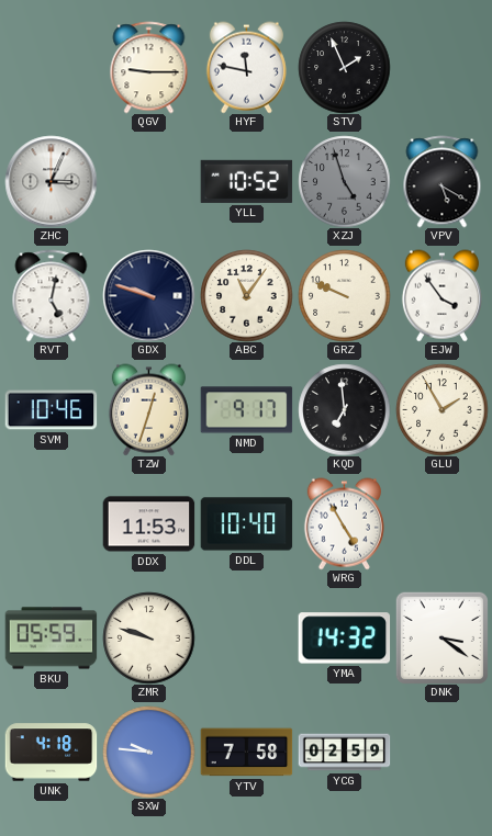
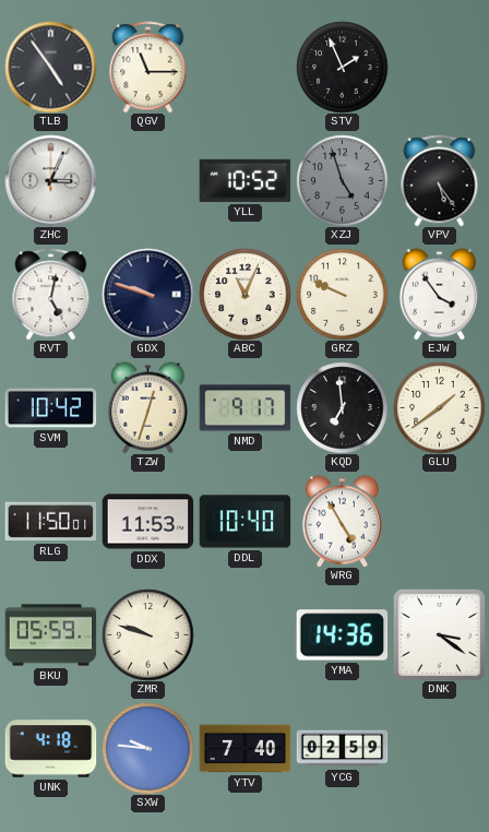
TLB: none -> 4:54 (50, 67)
QGV: 9:15 -> 11:15 (148, 67)
HYF: 11:47 -> none (246, 67)
VPV: 5:20 -> 5:24 (440, 180)
ABC: 11:06 -> 11:04 (244, 294)
SVM: 10:46 -> 10:42 (50, 408)
GLU: 1:55 -> 1:39 (439, 407)
RLG: none -> 11:50 (50, 522)
YMA: 14:32 -> 14:36 (342, 635)
YTV: 7:58 -> 7:40 (244, 749)
